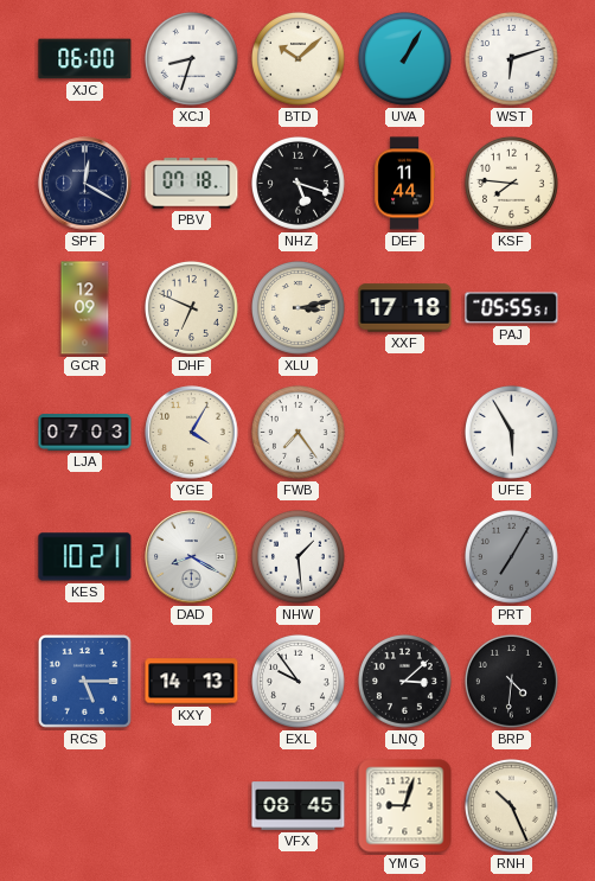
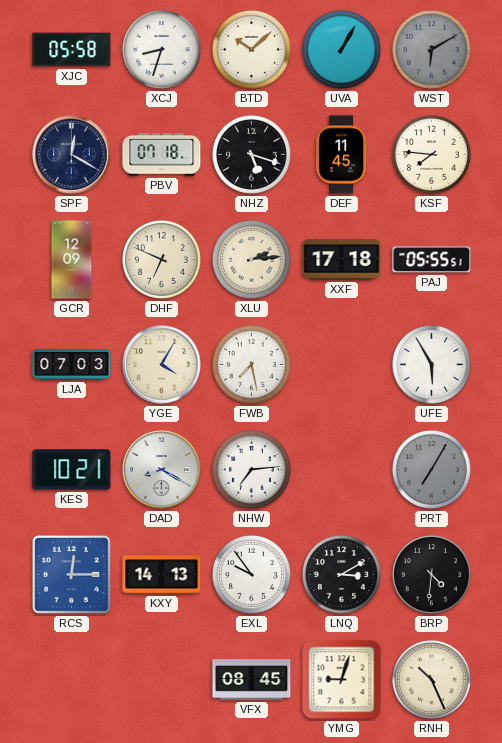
XJC: 06:00 -> 05:58 (72, 50)
WST: 6:12 -> 6:10 (431, 49)
WST dial: white -> grey (431, 49)
DEF: 11:44 -> 11:45 (342, 155)
XLU: 3:13 -> 2:14 (251, 259)
FWB: 7:24 -> 7:28 (251, 364)
NHW: 1:29 -> 7:14 (251, 469)
RCS: 5:15 -> 12:15 (71, 574)
LNQ: 3:08 -> 3:10 (341, 574)
